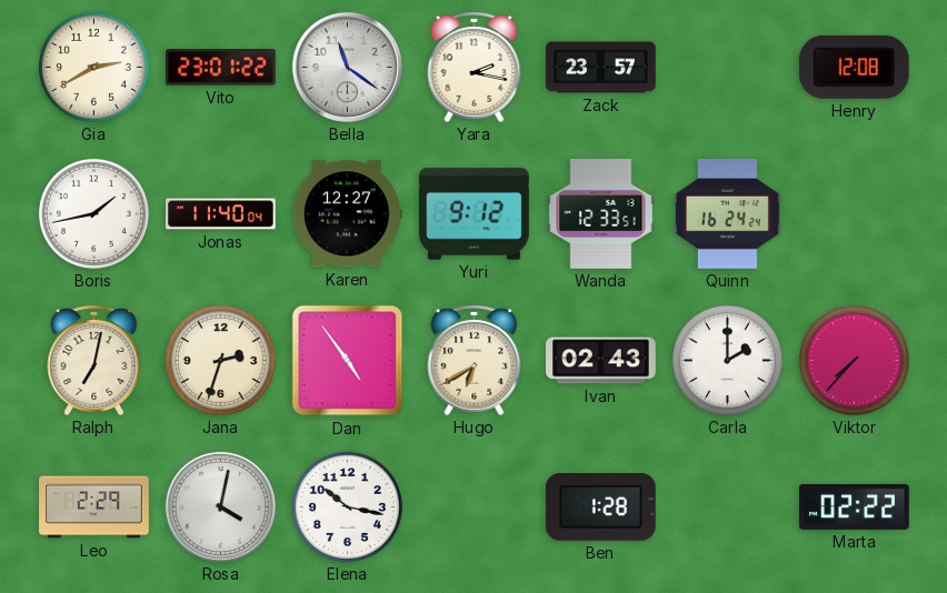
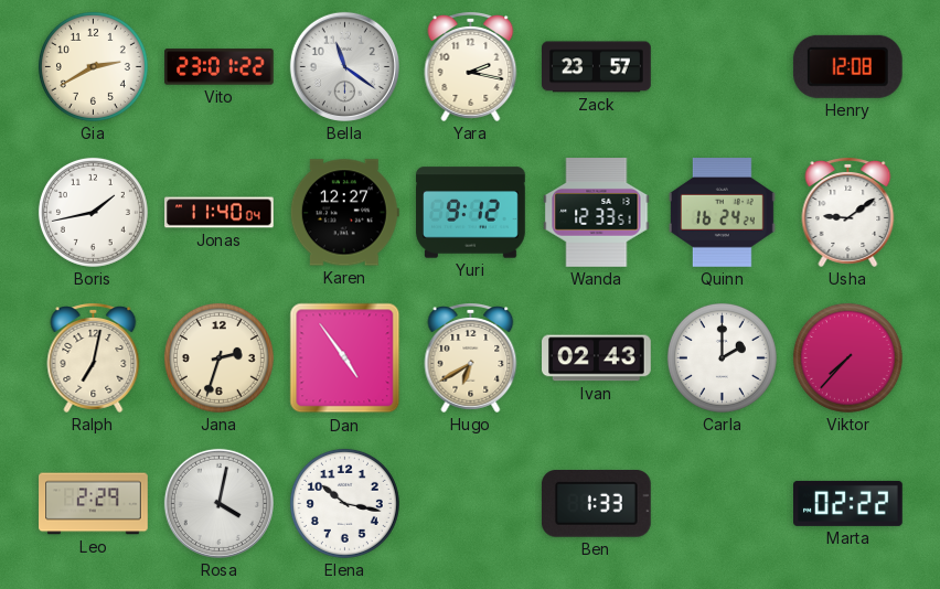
Usha: none -> 9:09 (848, 213)
Ben: 1:28 -> 1:33 (596, 504)
